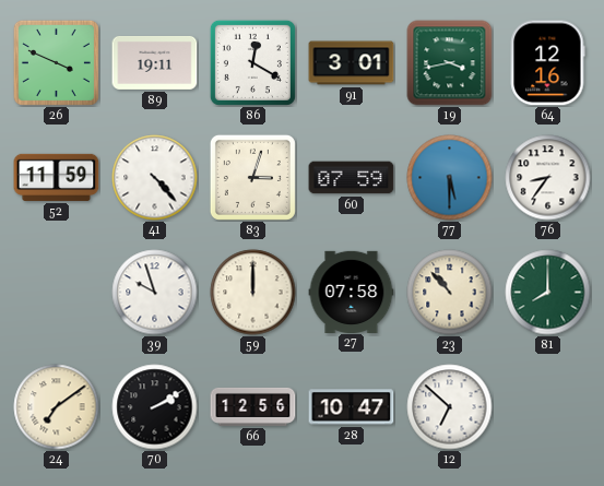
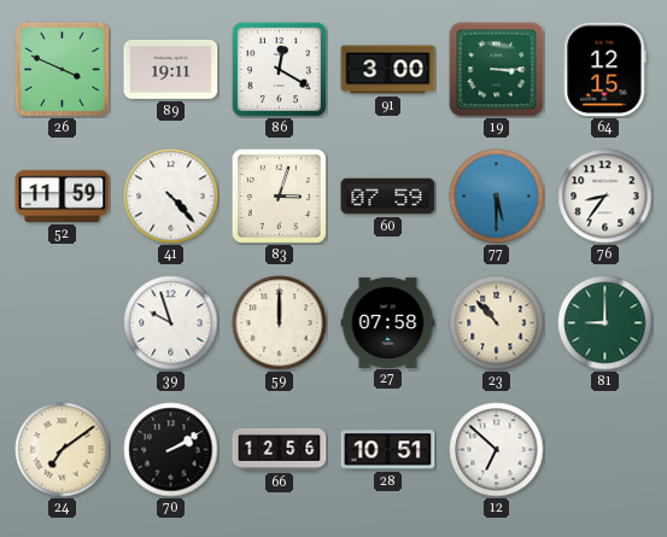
91: 3:01 -> 3:00 (388, 70)
19: 3:43 -> 3:15 (497, 70)
64: 12:16 -> 12:15 (604, 70)
81: 8:00 -> 9:00 (605, 323)
28: 10:47 -> 10:51 (388, 450)
